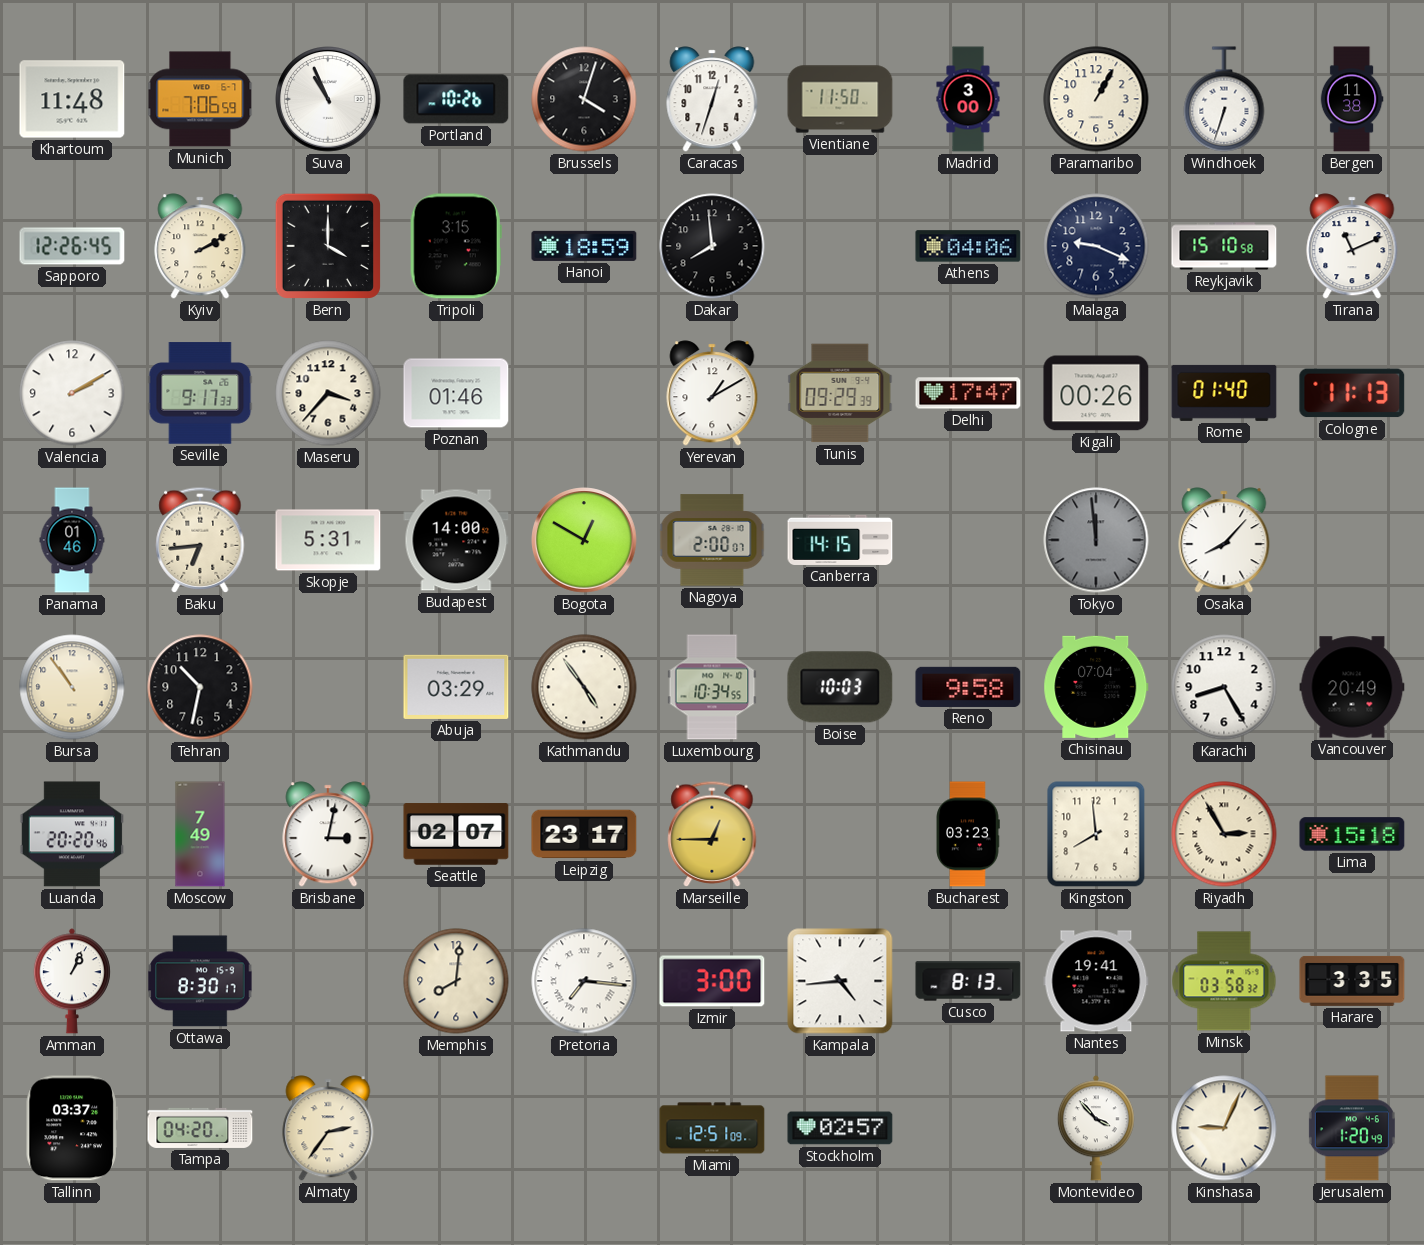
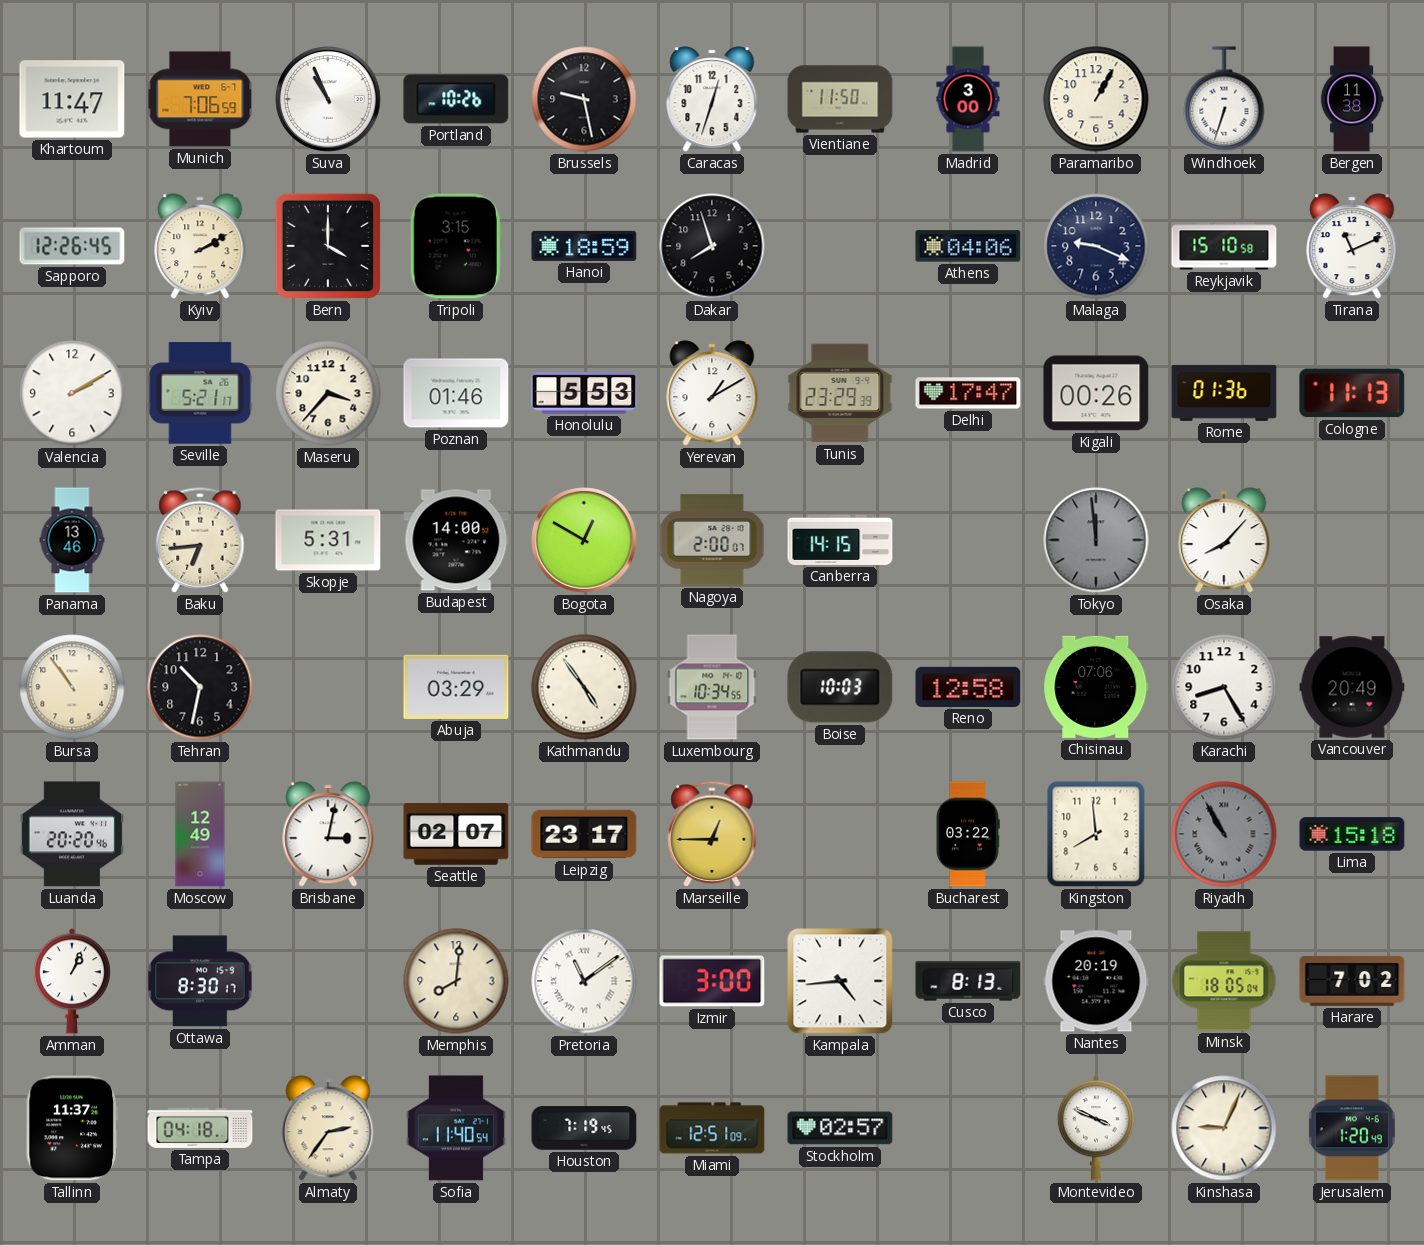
Khartoum: 11:48 -> 11:47 (72, 99)
Brussels: 4:03 -> 9:28 (584, 99)
Dakar: 7:59 -> 7:57 (712, 246)
Seville: 9:17 -> 5:21 (200, 393)
Honolulu: none -> 5:53 (584, 393)
Tunis: 09:29 -> 23:29 (840, 393)
Rome: 01:40 -> 01:36 (1224, 393)
Panama: 01:46 -> 13:46 (72, 540)
Reno: 9:58 -> 12:58 (968, 687)
Chisinau: 07:04 -> 07:06 (1096, 687)
Moscow: 7:49 -> 12:49 (200, 834)
Bucharest: 03:23 -> 03:22 (968, 834)
Riyadh: 2:55 -> 10:55 (1224, 834)
Riyadh dial: cream -> grey (1224, 834)
Pretoria: 7:16 -> 11:09 (584, 981)
Nantes: 19:41 -> 20:19 (1096, 981)
Minsk: 03:58 -> 18:05 (1224, 981)
Harare: 3:35 -> 7:02 (1352, 981)
Tallinn: 03:37 -> 11:37 (72, 1128)
Tampa: 04:20 -> 04:18 (200, 1128)
Sofia: none -> 11:40 (456, 1128)
Houston: none -> 7:19 (584, 1128)
Montevideo: 3:53 -> 3:49 (1096, 1128)
